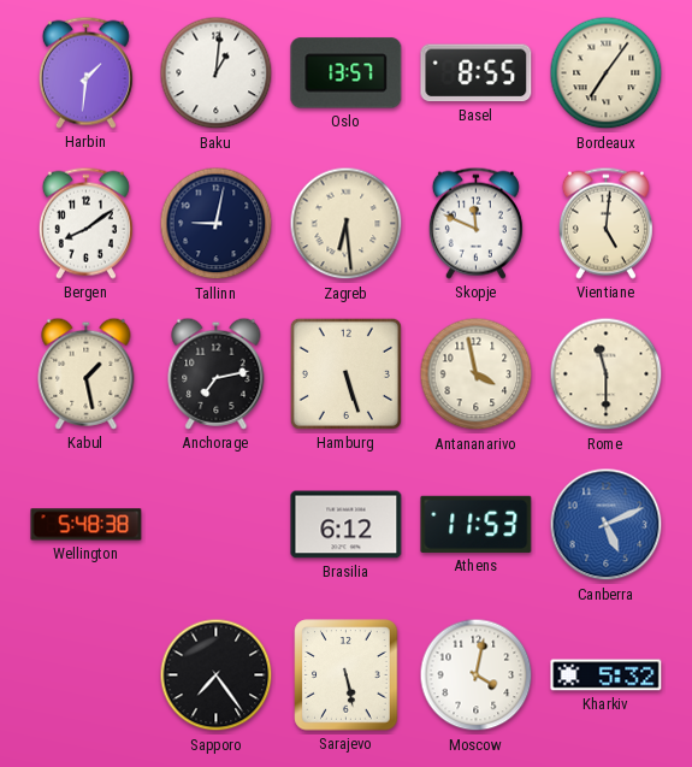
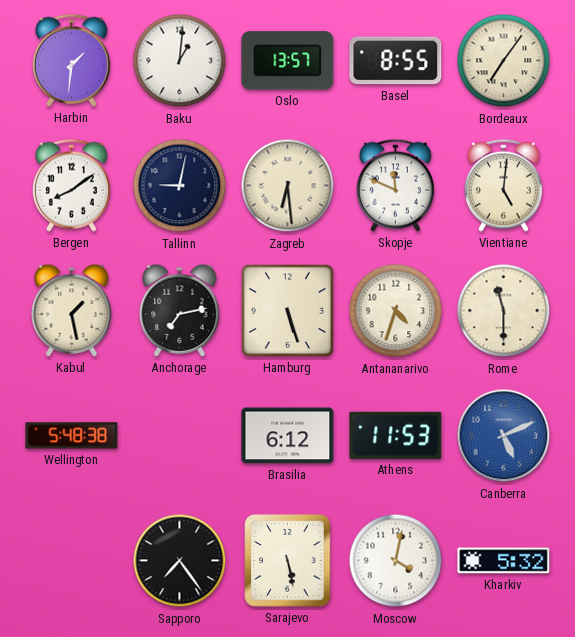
Antananarivo: 3:58 -> 4:33 (396, 311)
